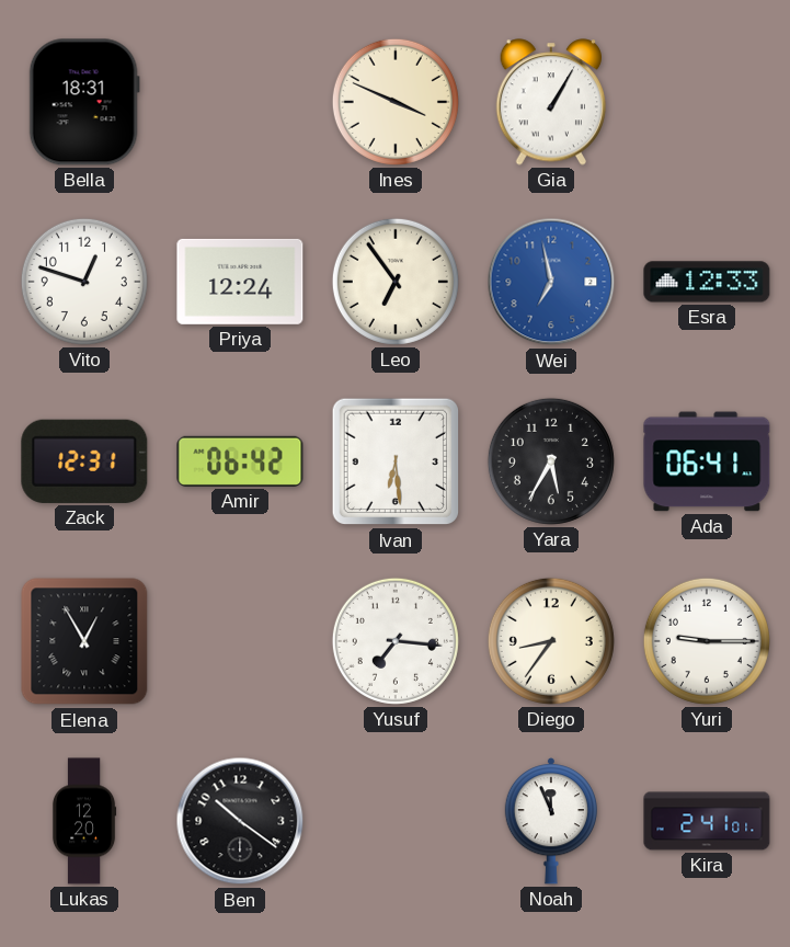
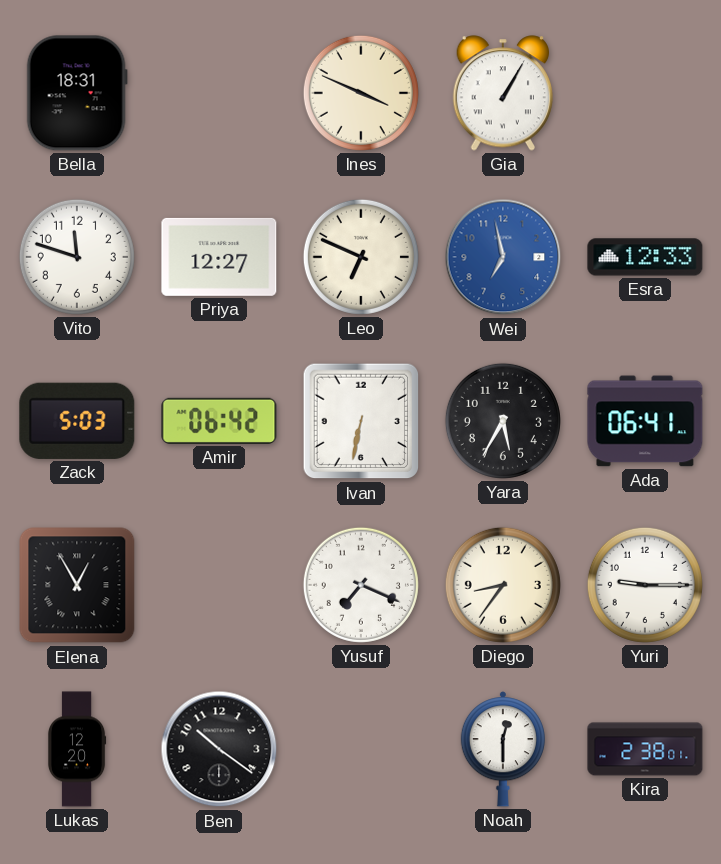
Vito: 12:48 -> 11:48 (77, 257)
Priya: 12:24 -> 12:27 (219, 257)
Leo: 6:54 -> 6:49 (361, 257)
Zack: 12:31 -> 5:03 (77, 421)
Ivan: 6:29 -> 6:32 (361, 421)
Yusuf: 7:16 -> 7:19 (361, 585)
Noah: 11:56 -> 12:30 (502, 749)
Kira: 2:41 -> 2:38 (645, 749)
